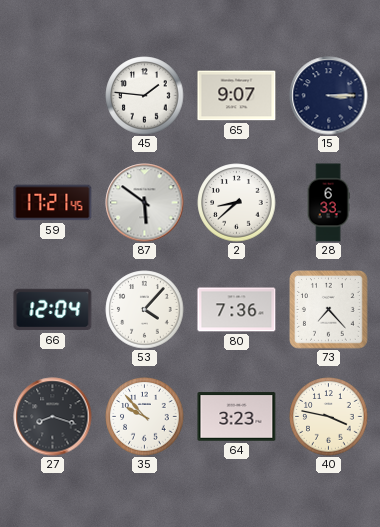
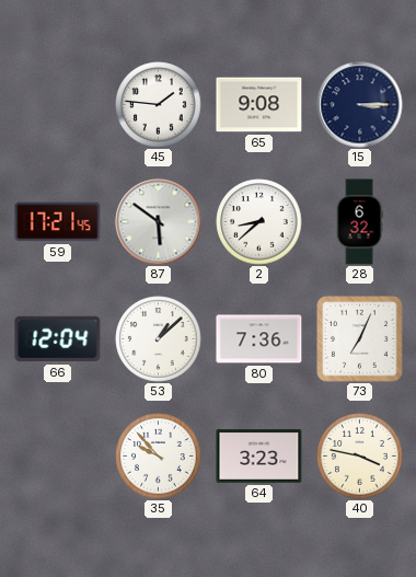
65: 9:07 -> 9:08 (259, 105)
28: 6:33 -> 6:32 (359, 222)
53: 4:07 -> 1:08 (159, 339)
73: 7:23 -> 7:04 (360, 339)
27: 8:18 -> none (53, 417)
